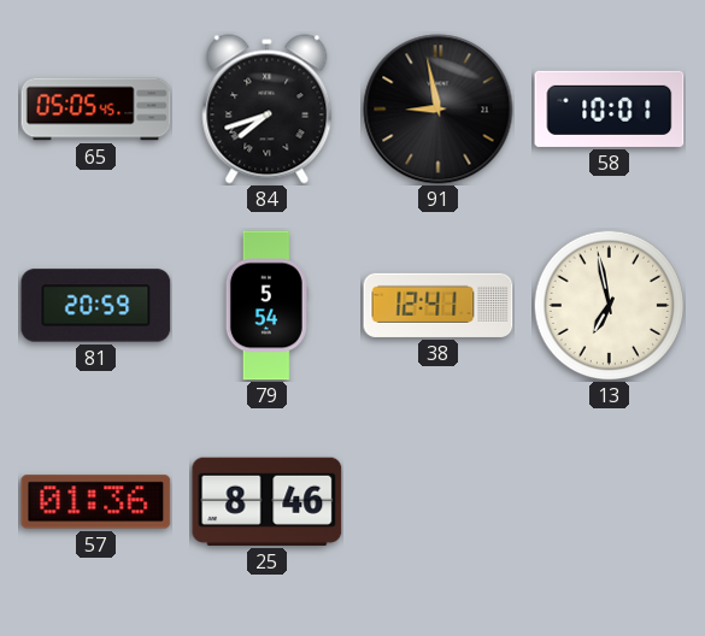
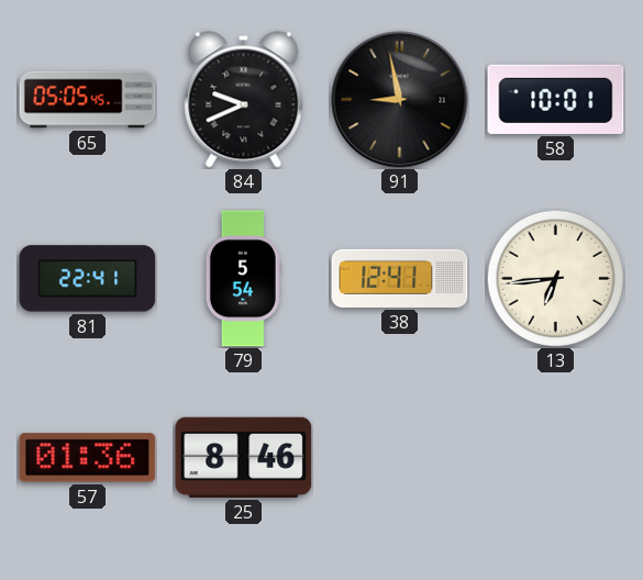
84: 7:42 -> 9:41 (244, 100)
81: 20:59 -> 22:41 (88, 279)
13: 6:58 -> 6:44 (555, 278)
